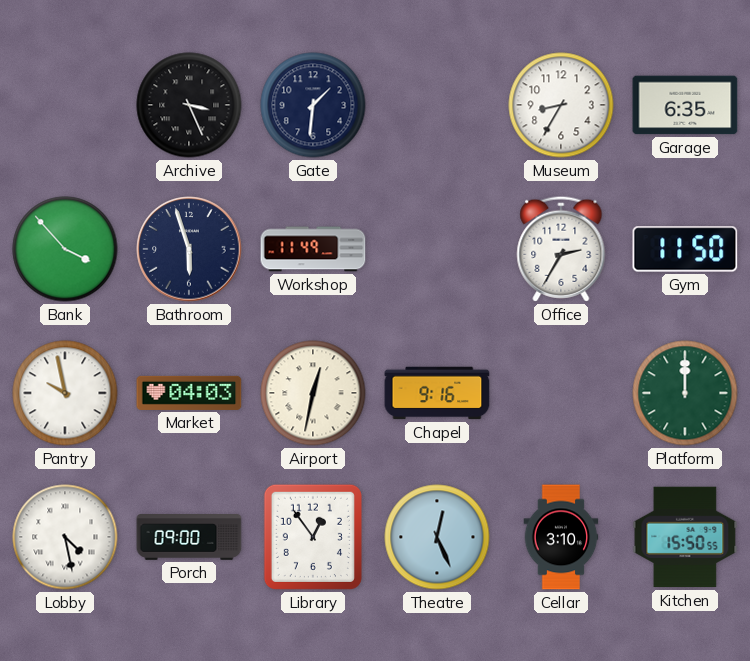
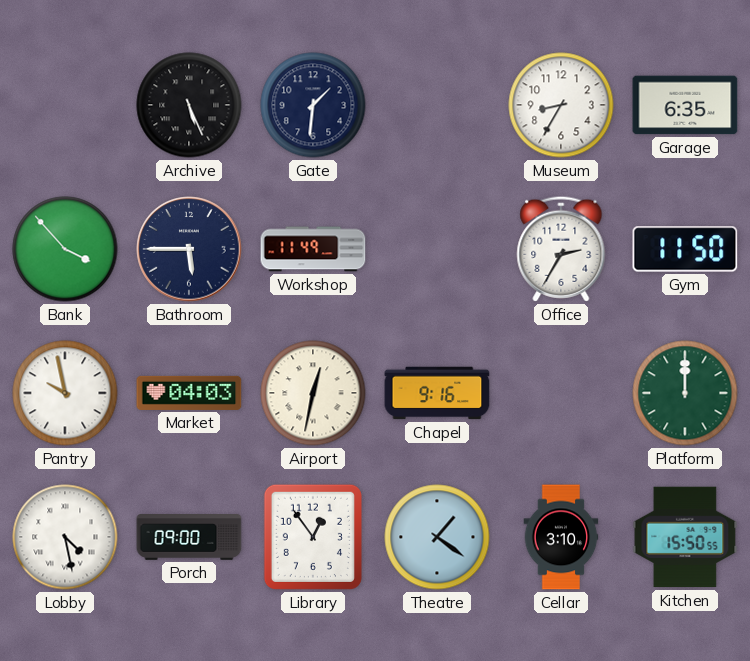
Archive: 3:26 -> 5:26 (189, 105)
Bathroom: 5:57 -> 5:45 (189, 249)
Theatre: 12:26 -> 1:21 (437, 537)
